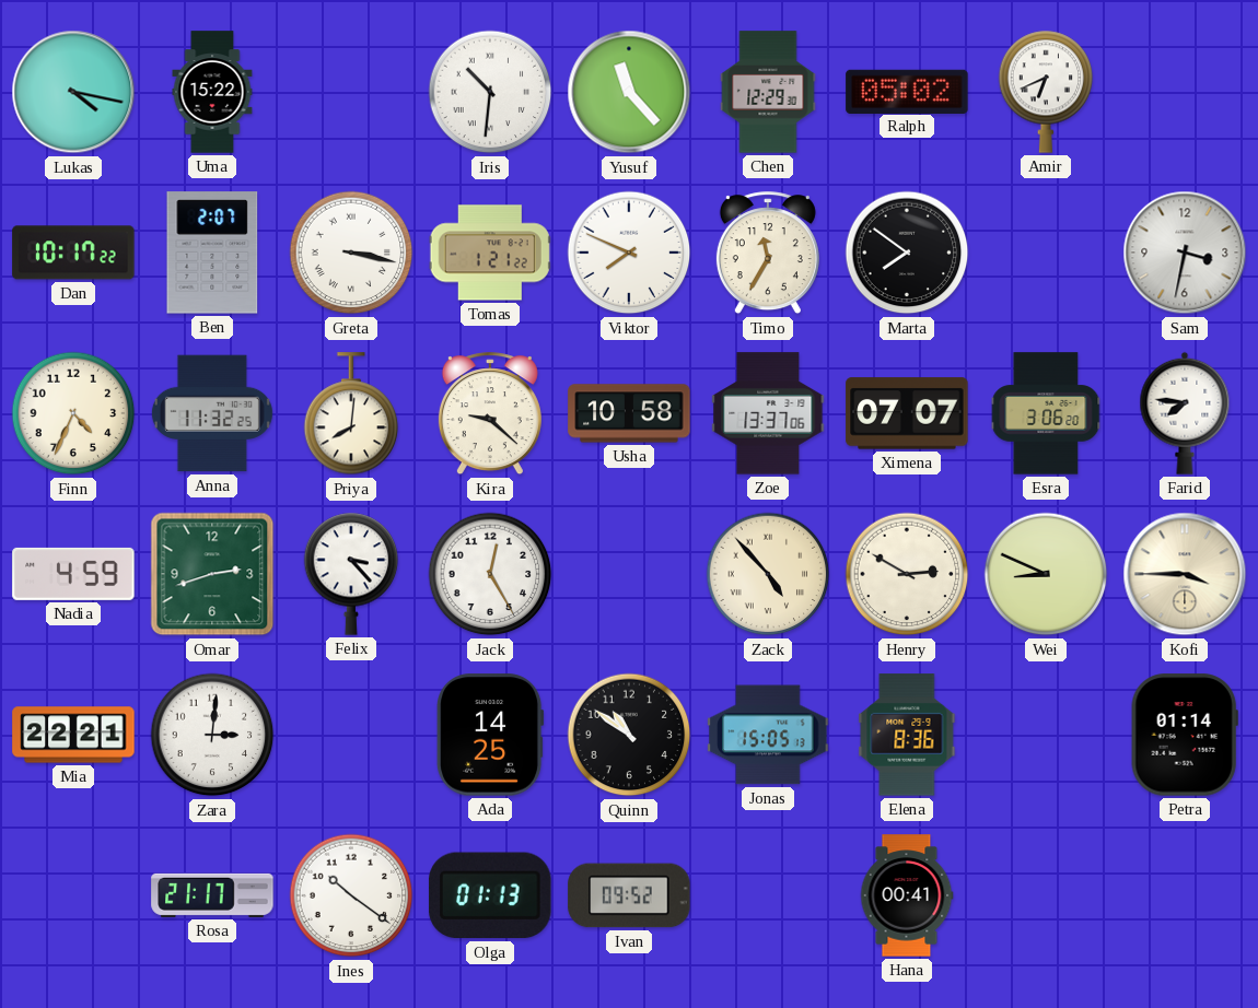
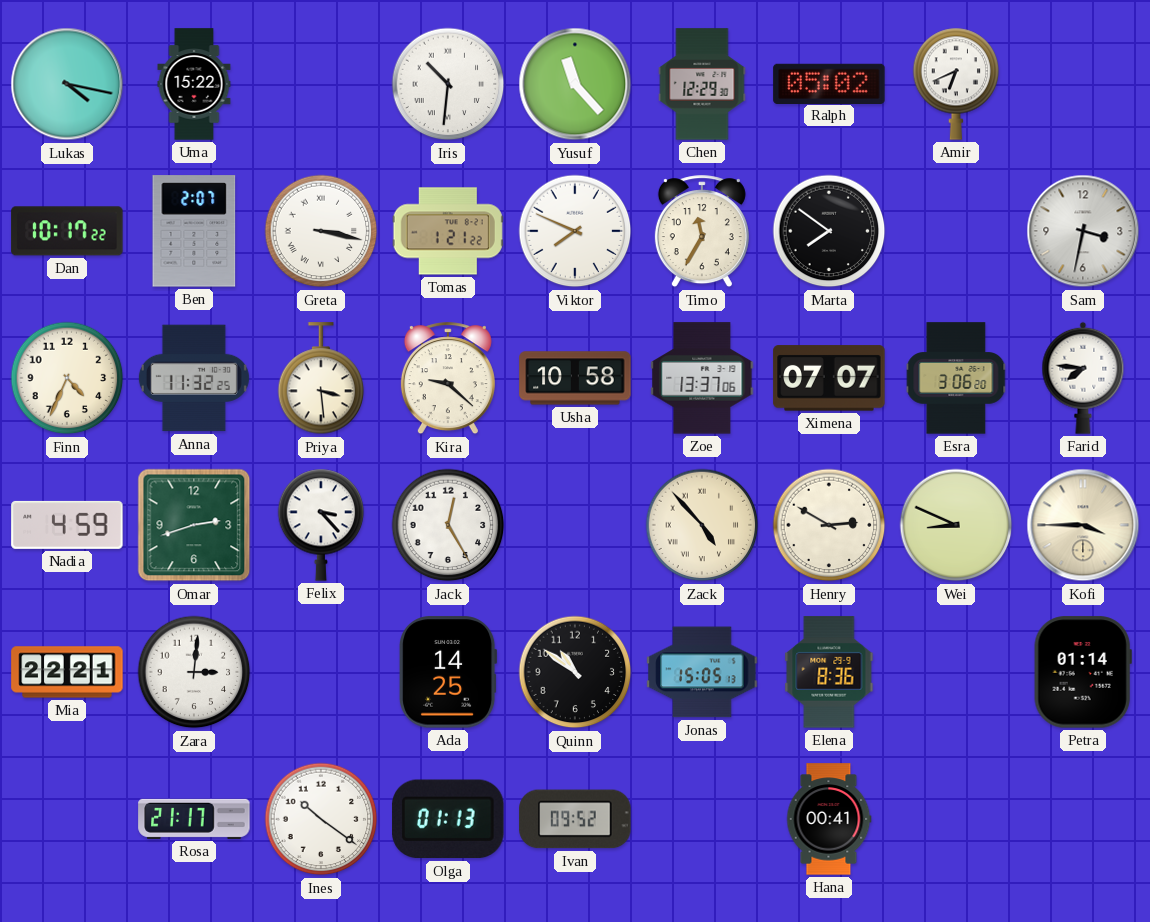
Priya: 8:01 -> 3:29 (321, 379)
